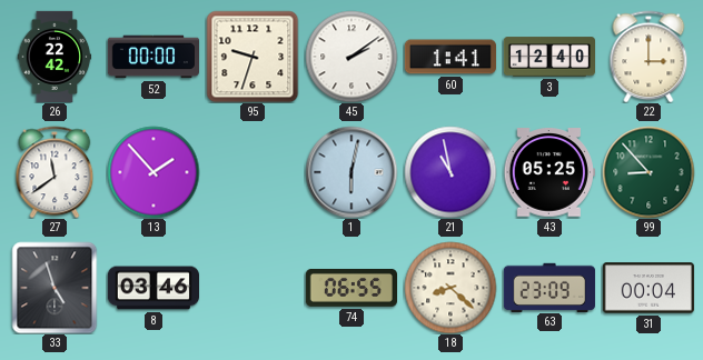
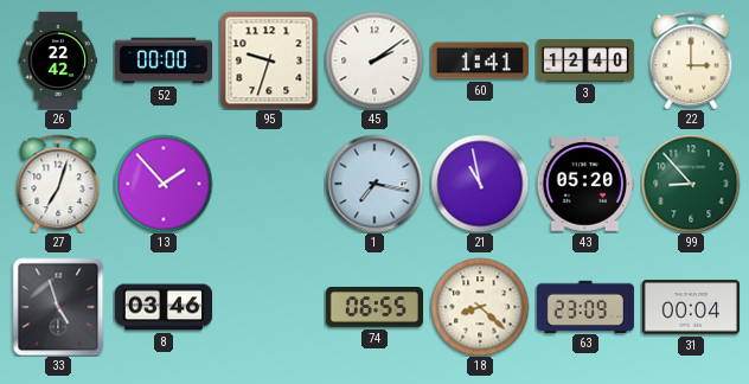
27: 11:39 -> 7:03 (58, 184)
1: 6:02 -> 7:17 (375, 184)
43: 05:25 -> 05:20 (585, 184)
